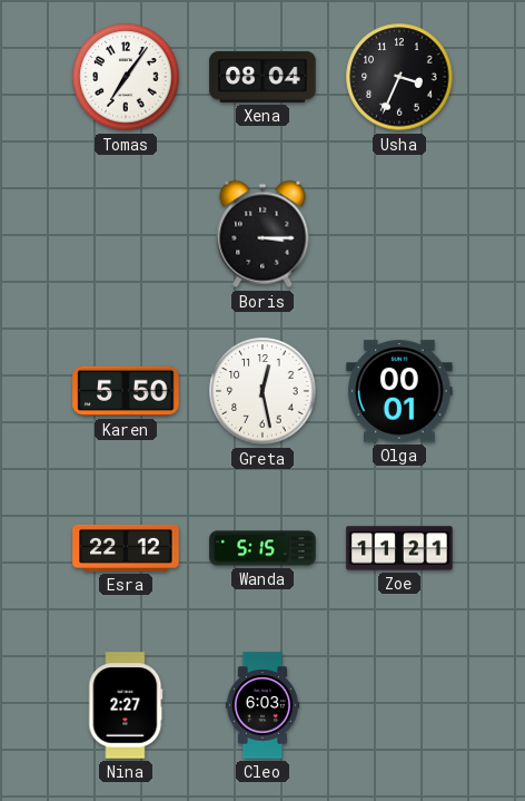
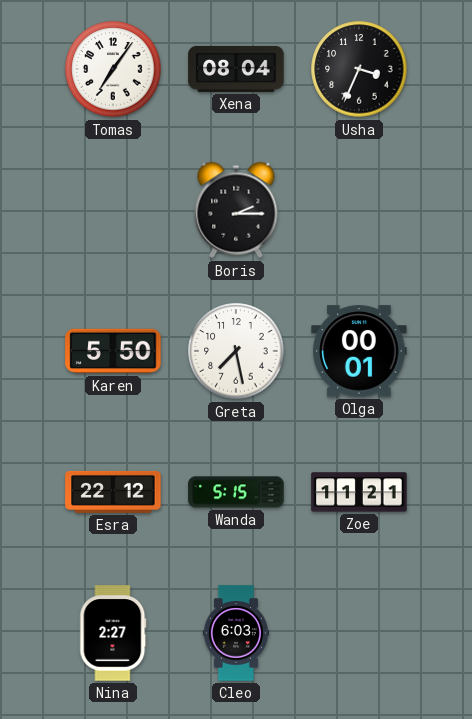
Boris: 3:15 -> 2:15 (236, 210)
Greta: 12:28 -> 7:28 (236, 351)
